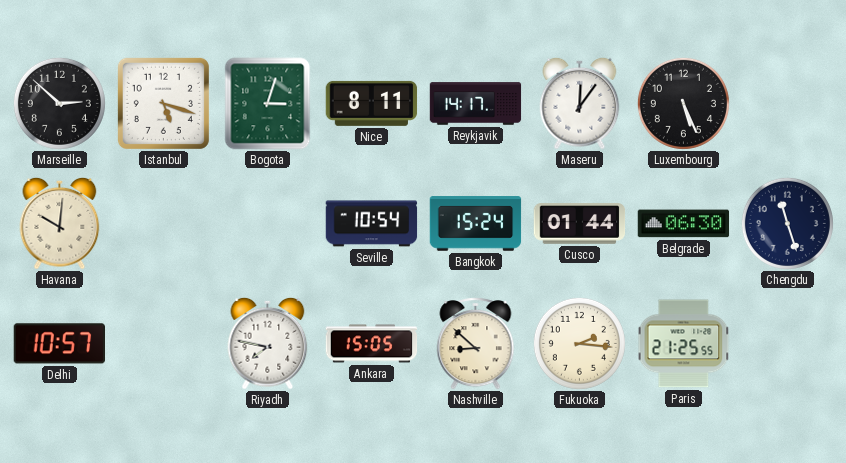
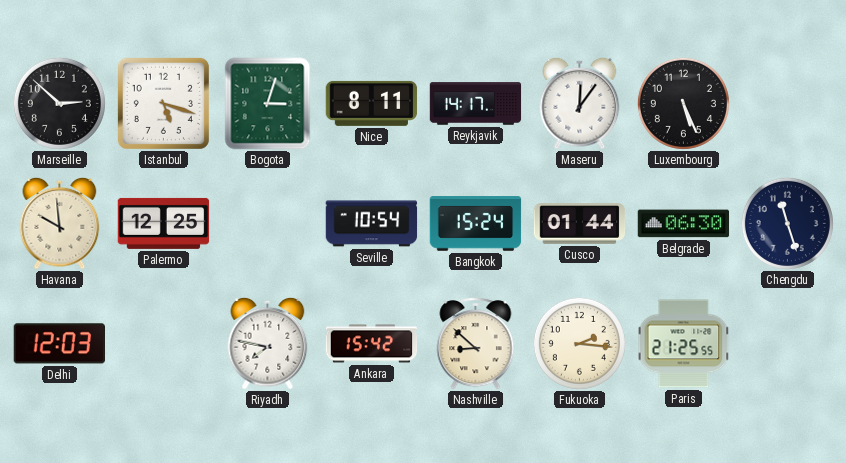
Havana: 10:01 -> 9:59 (60, 223)
Palermo: none -> 12:25 (164, 223)
Delhi: 10:57 -> 12:03 (59, 344)
Ankara: 15:05 -> 15:42 (372, 344)
